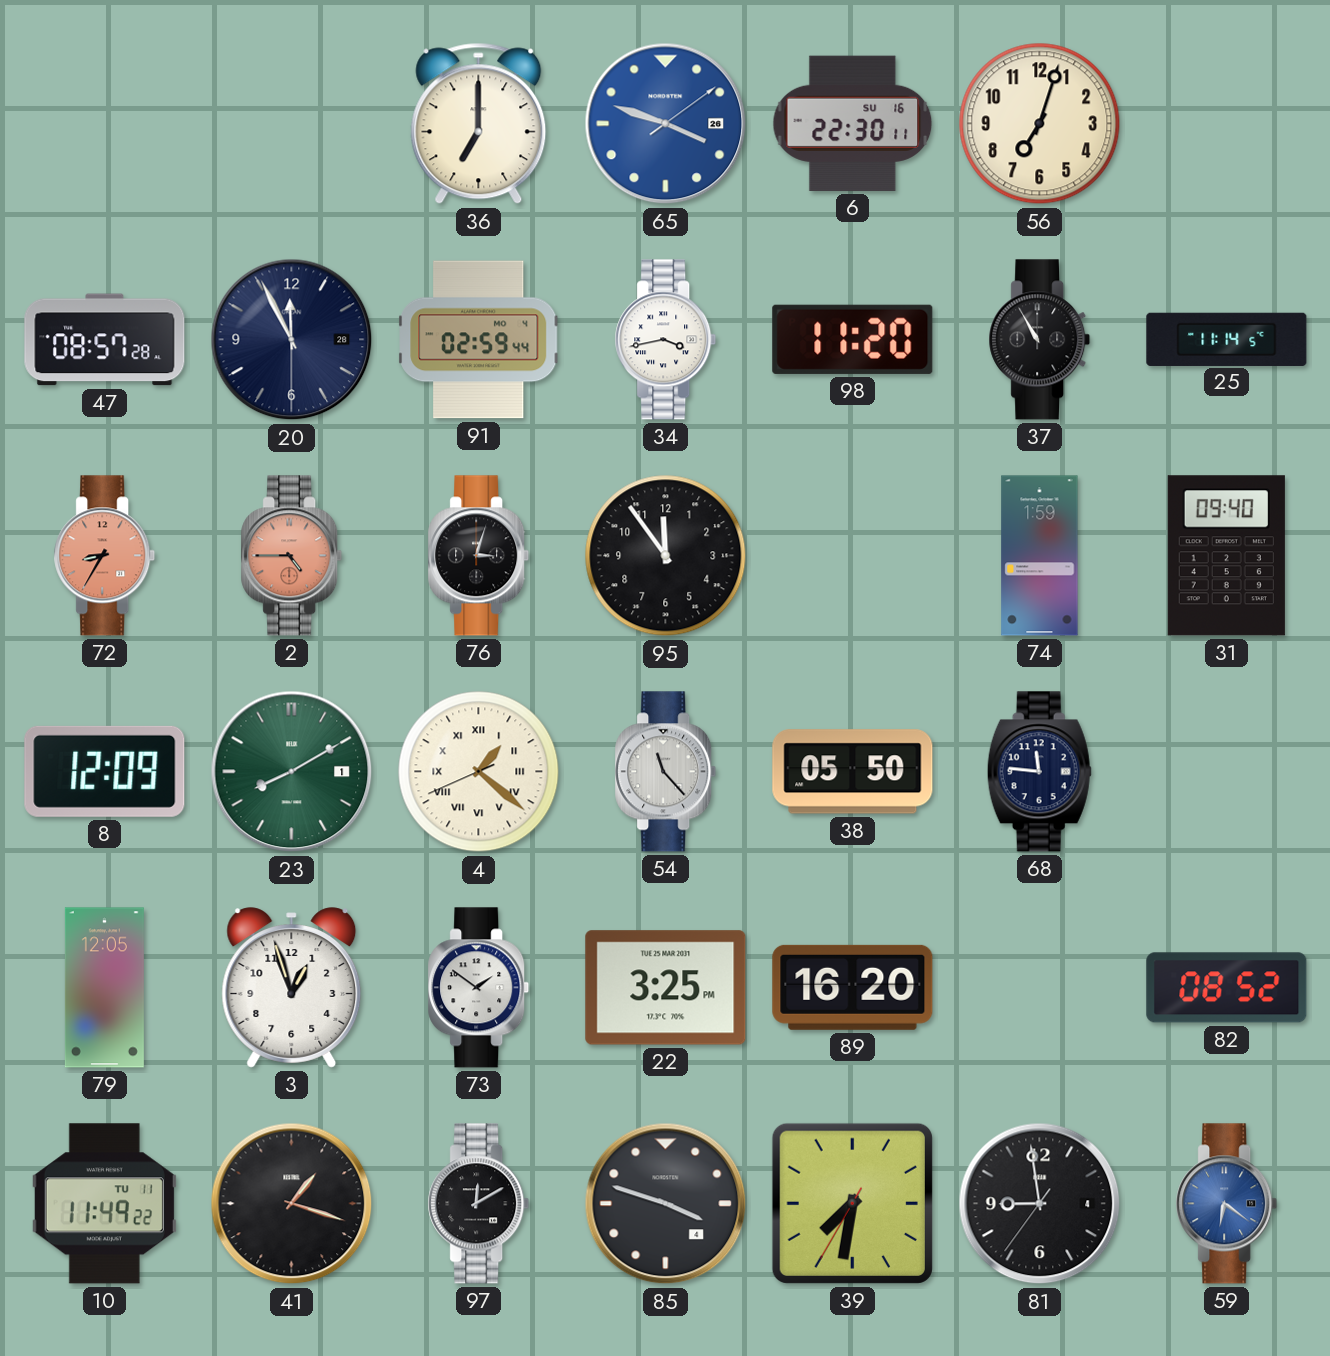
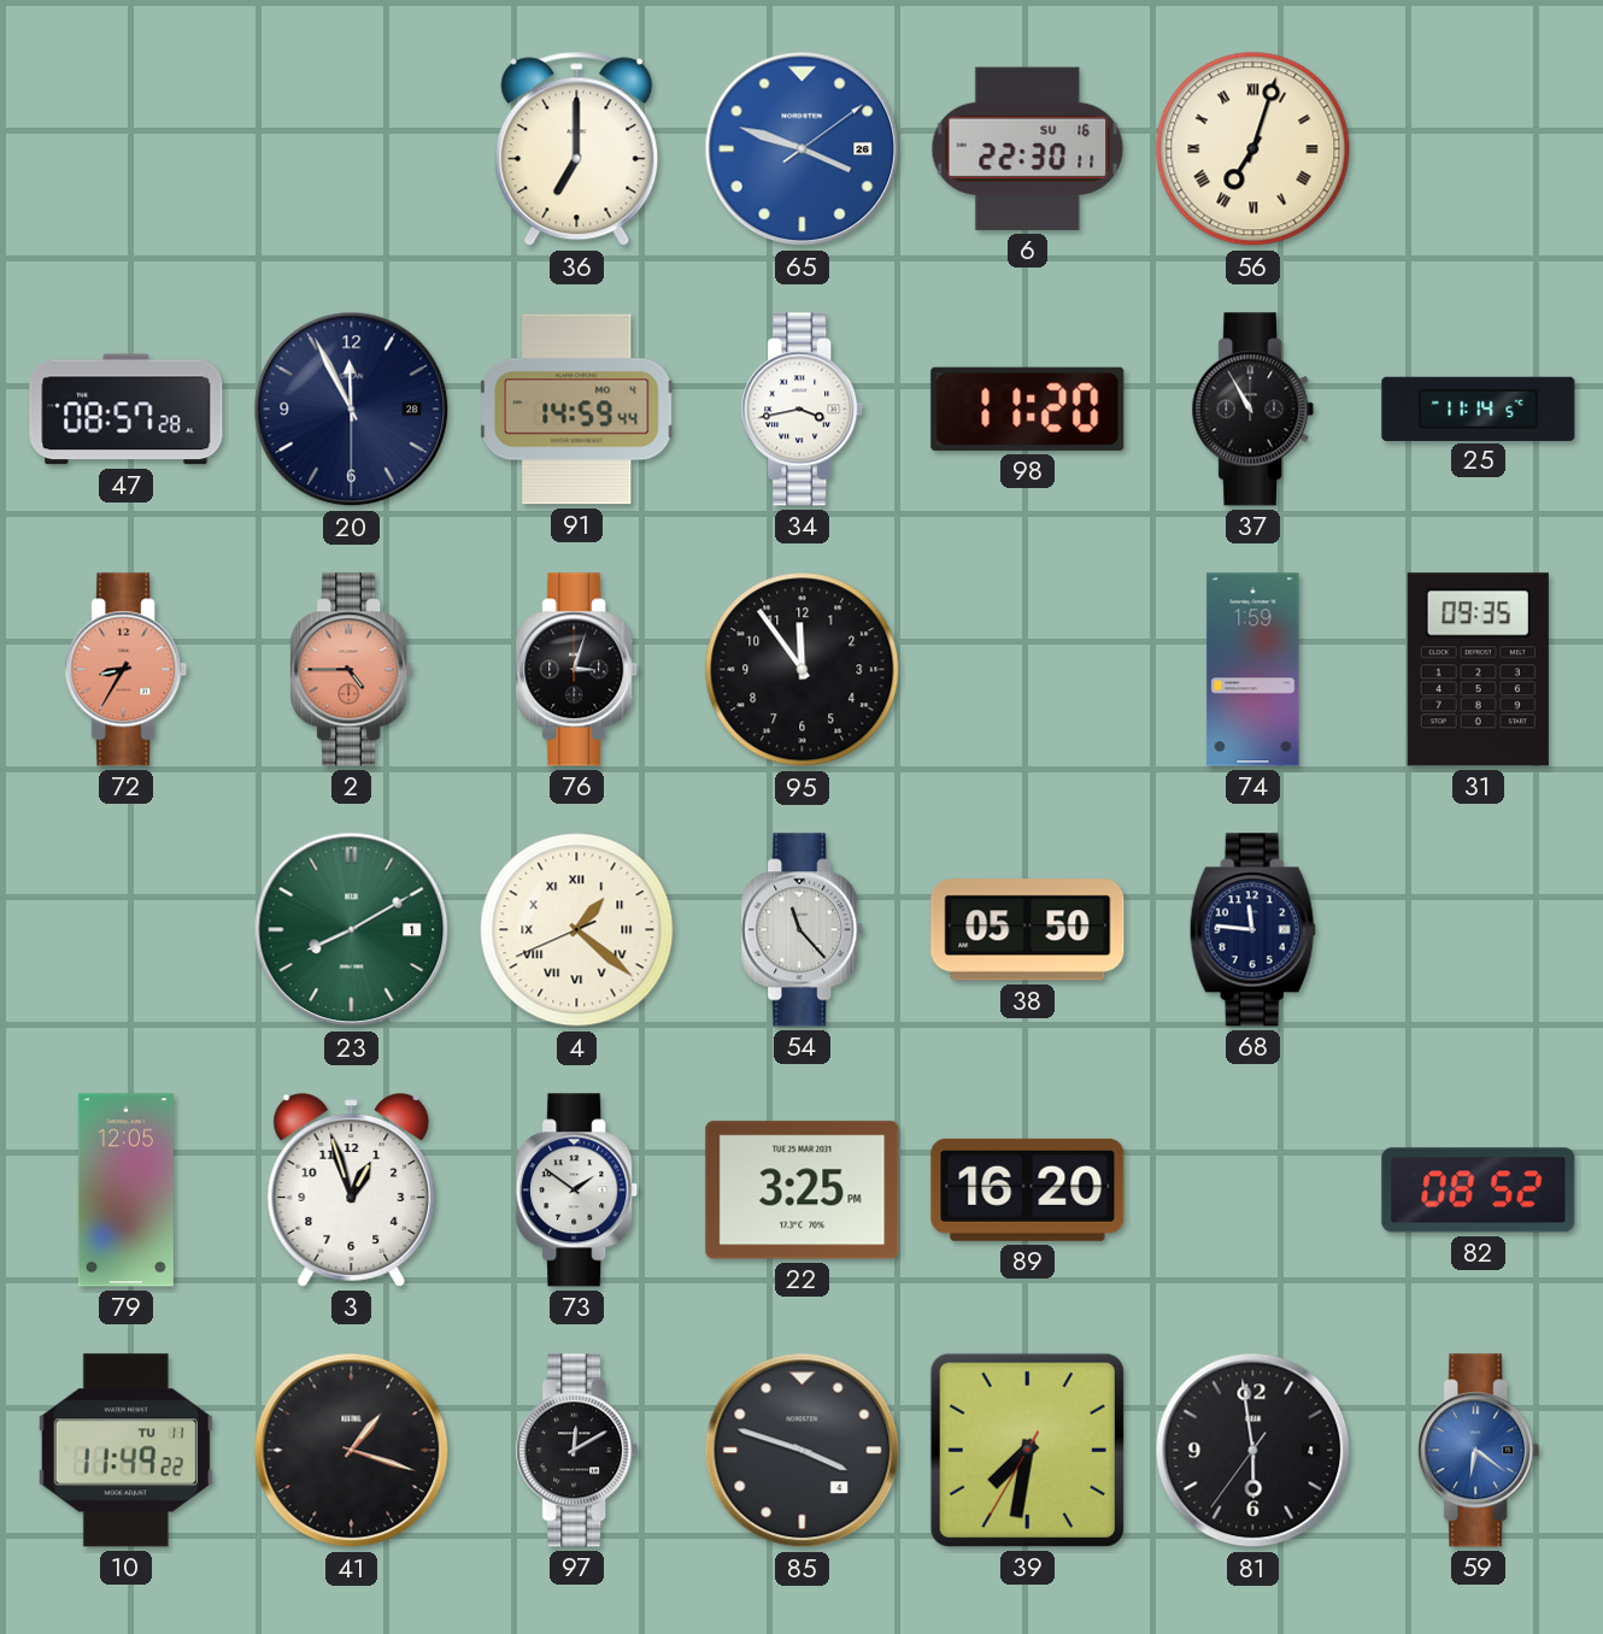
56 numerals: Arabic -> Roman (1253, 149)
91: 02:59 -> 14:59 (577, 410)
31: 09:40 -> 09:35 (1478, 670)
8: 12:09 -> none (105, 771)
81: 8:58 -> 5:58 (1253, 1451)
